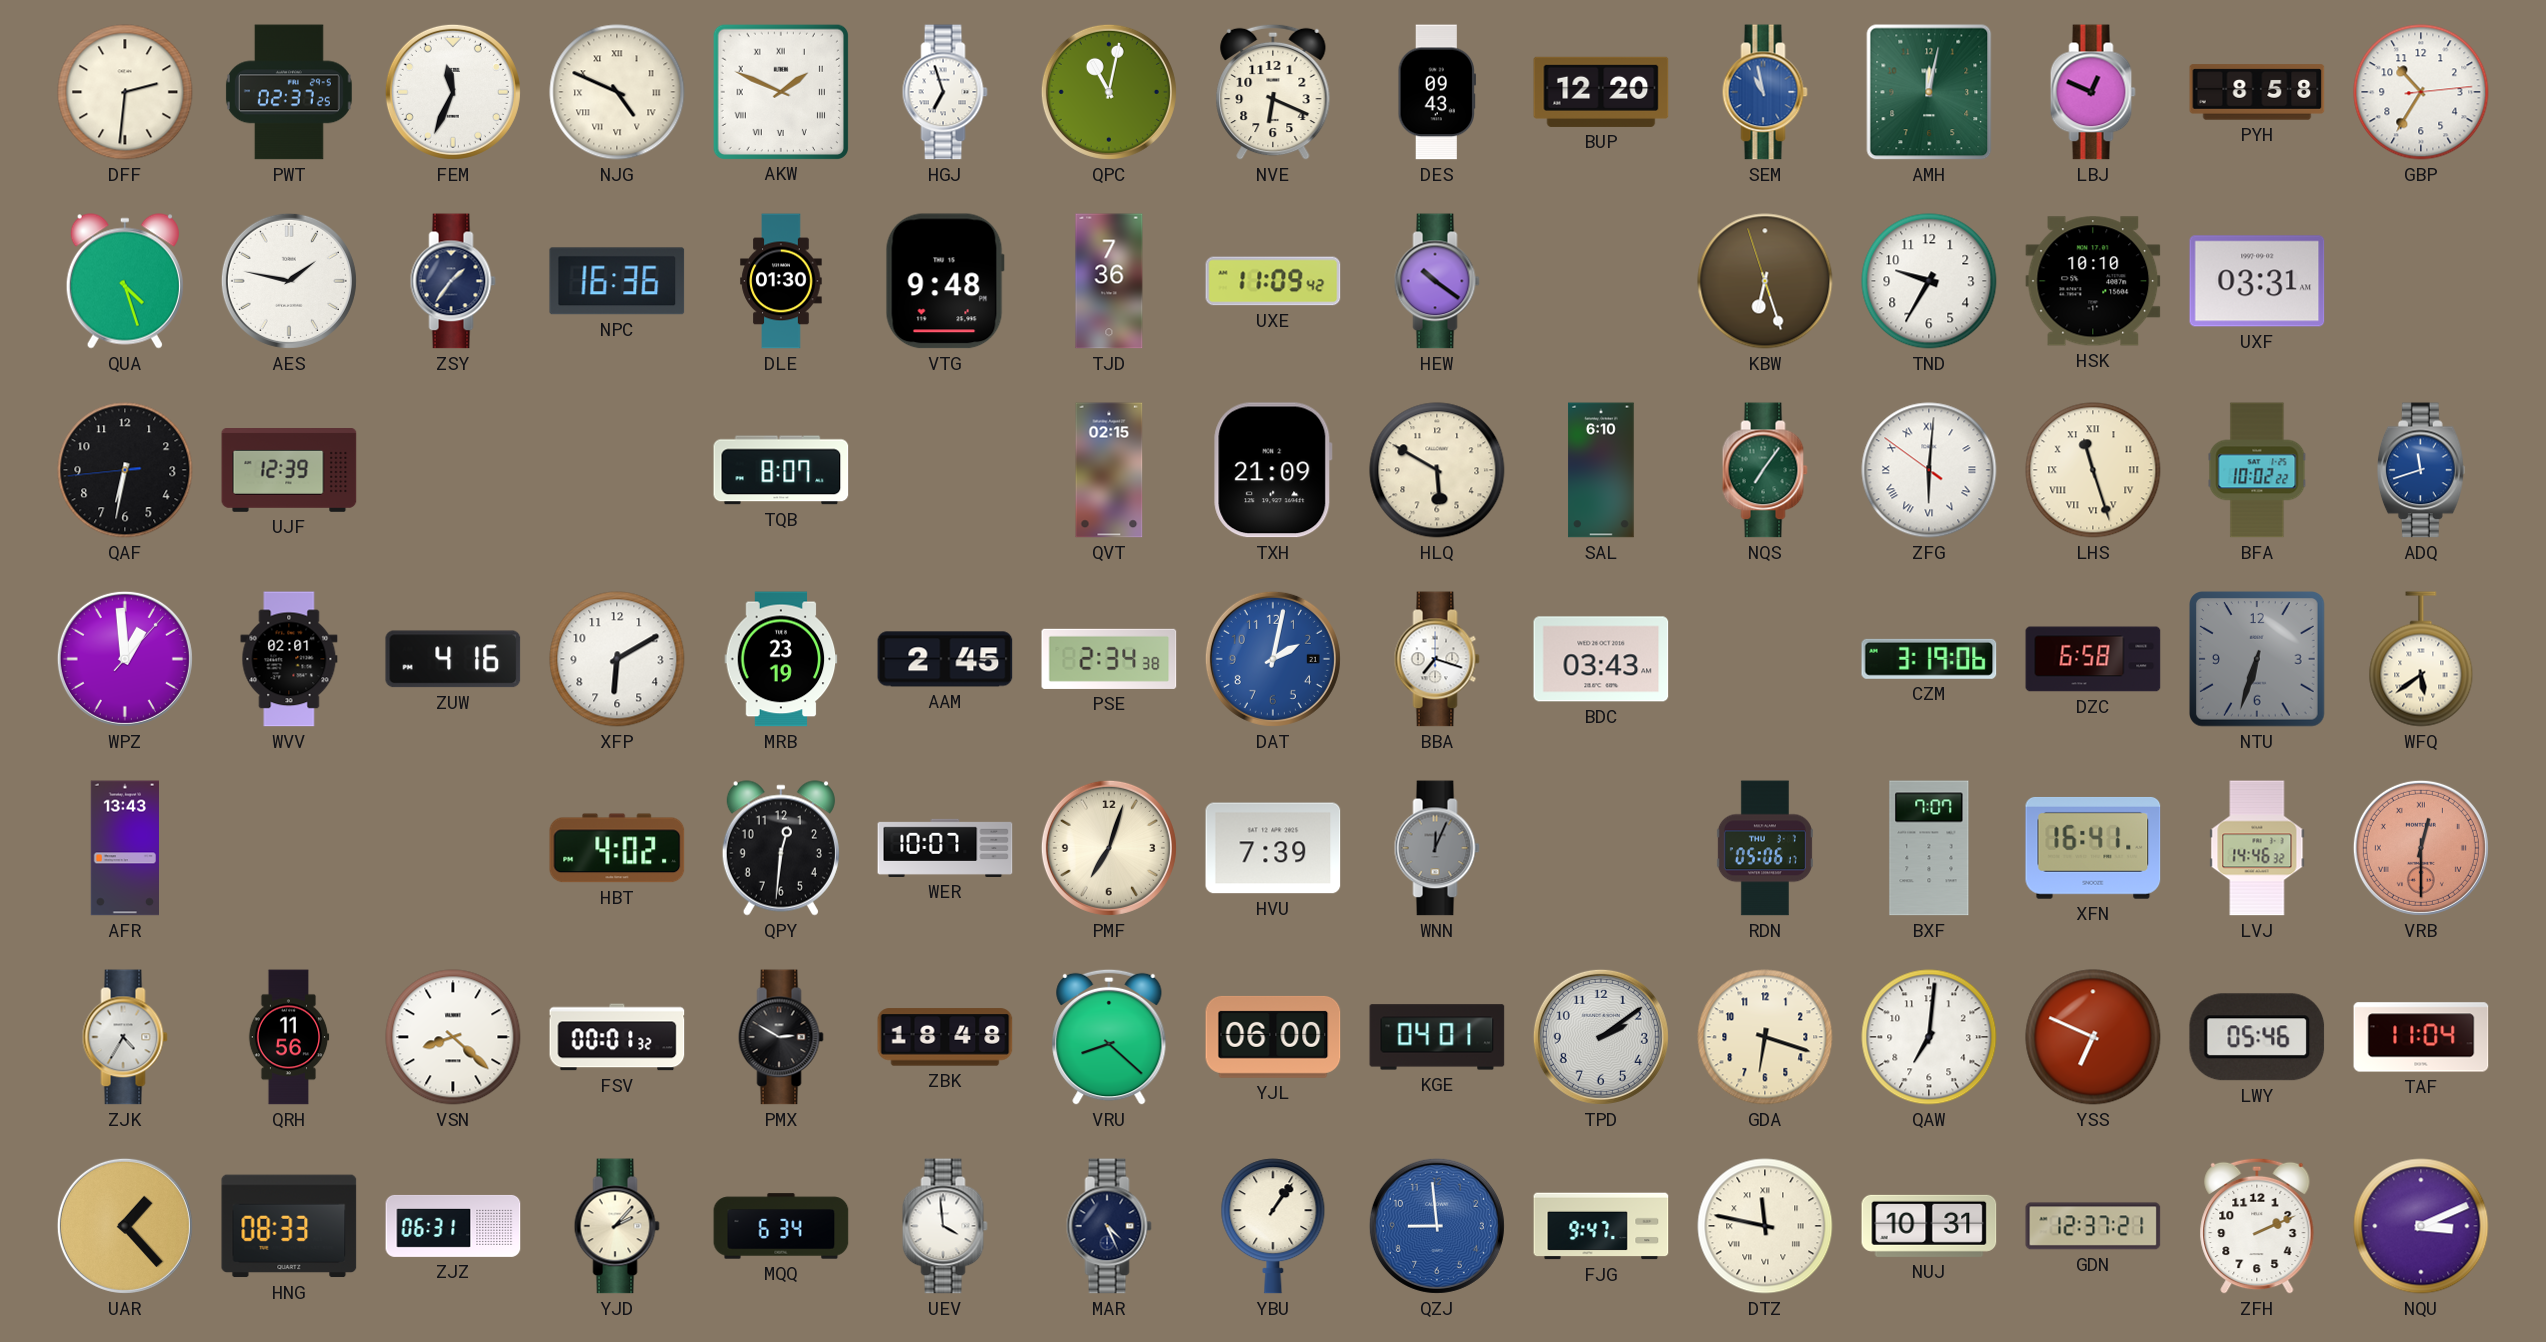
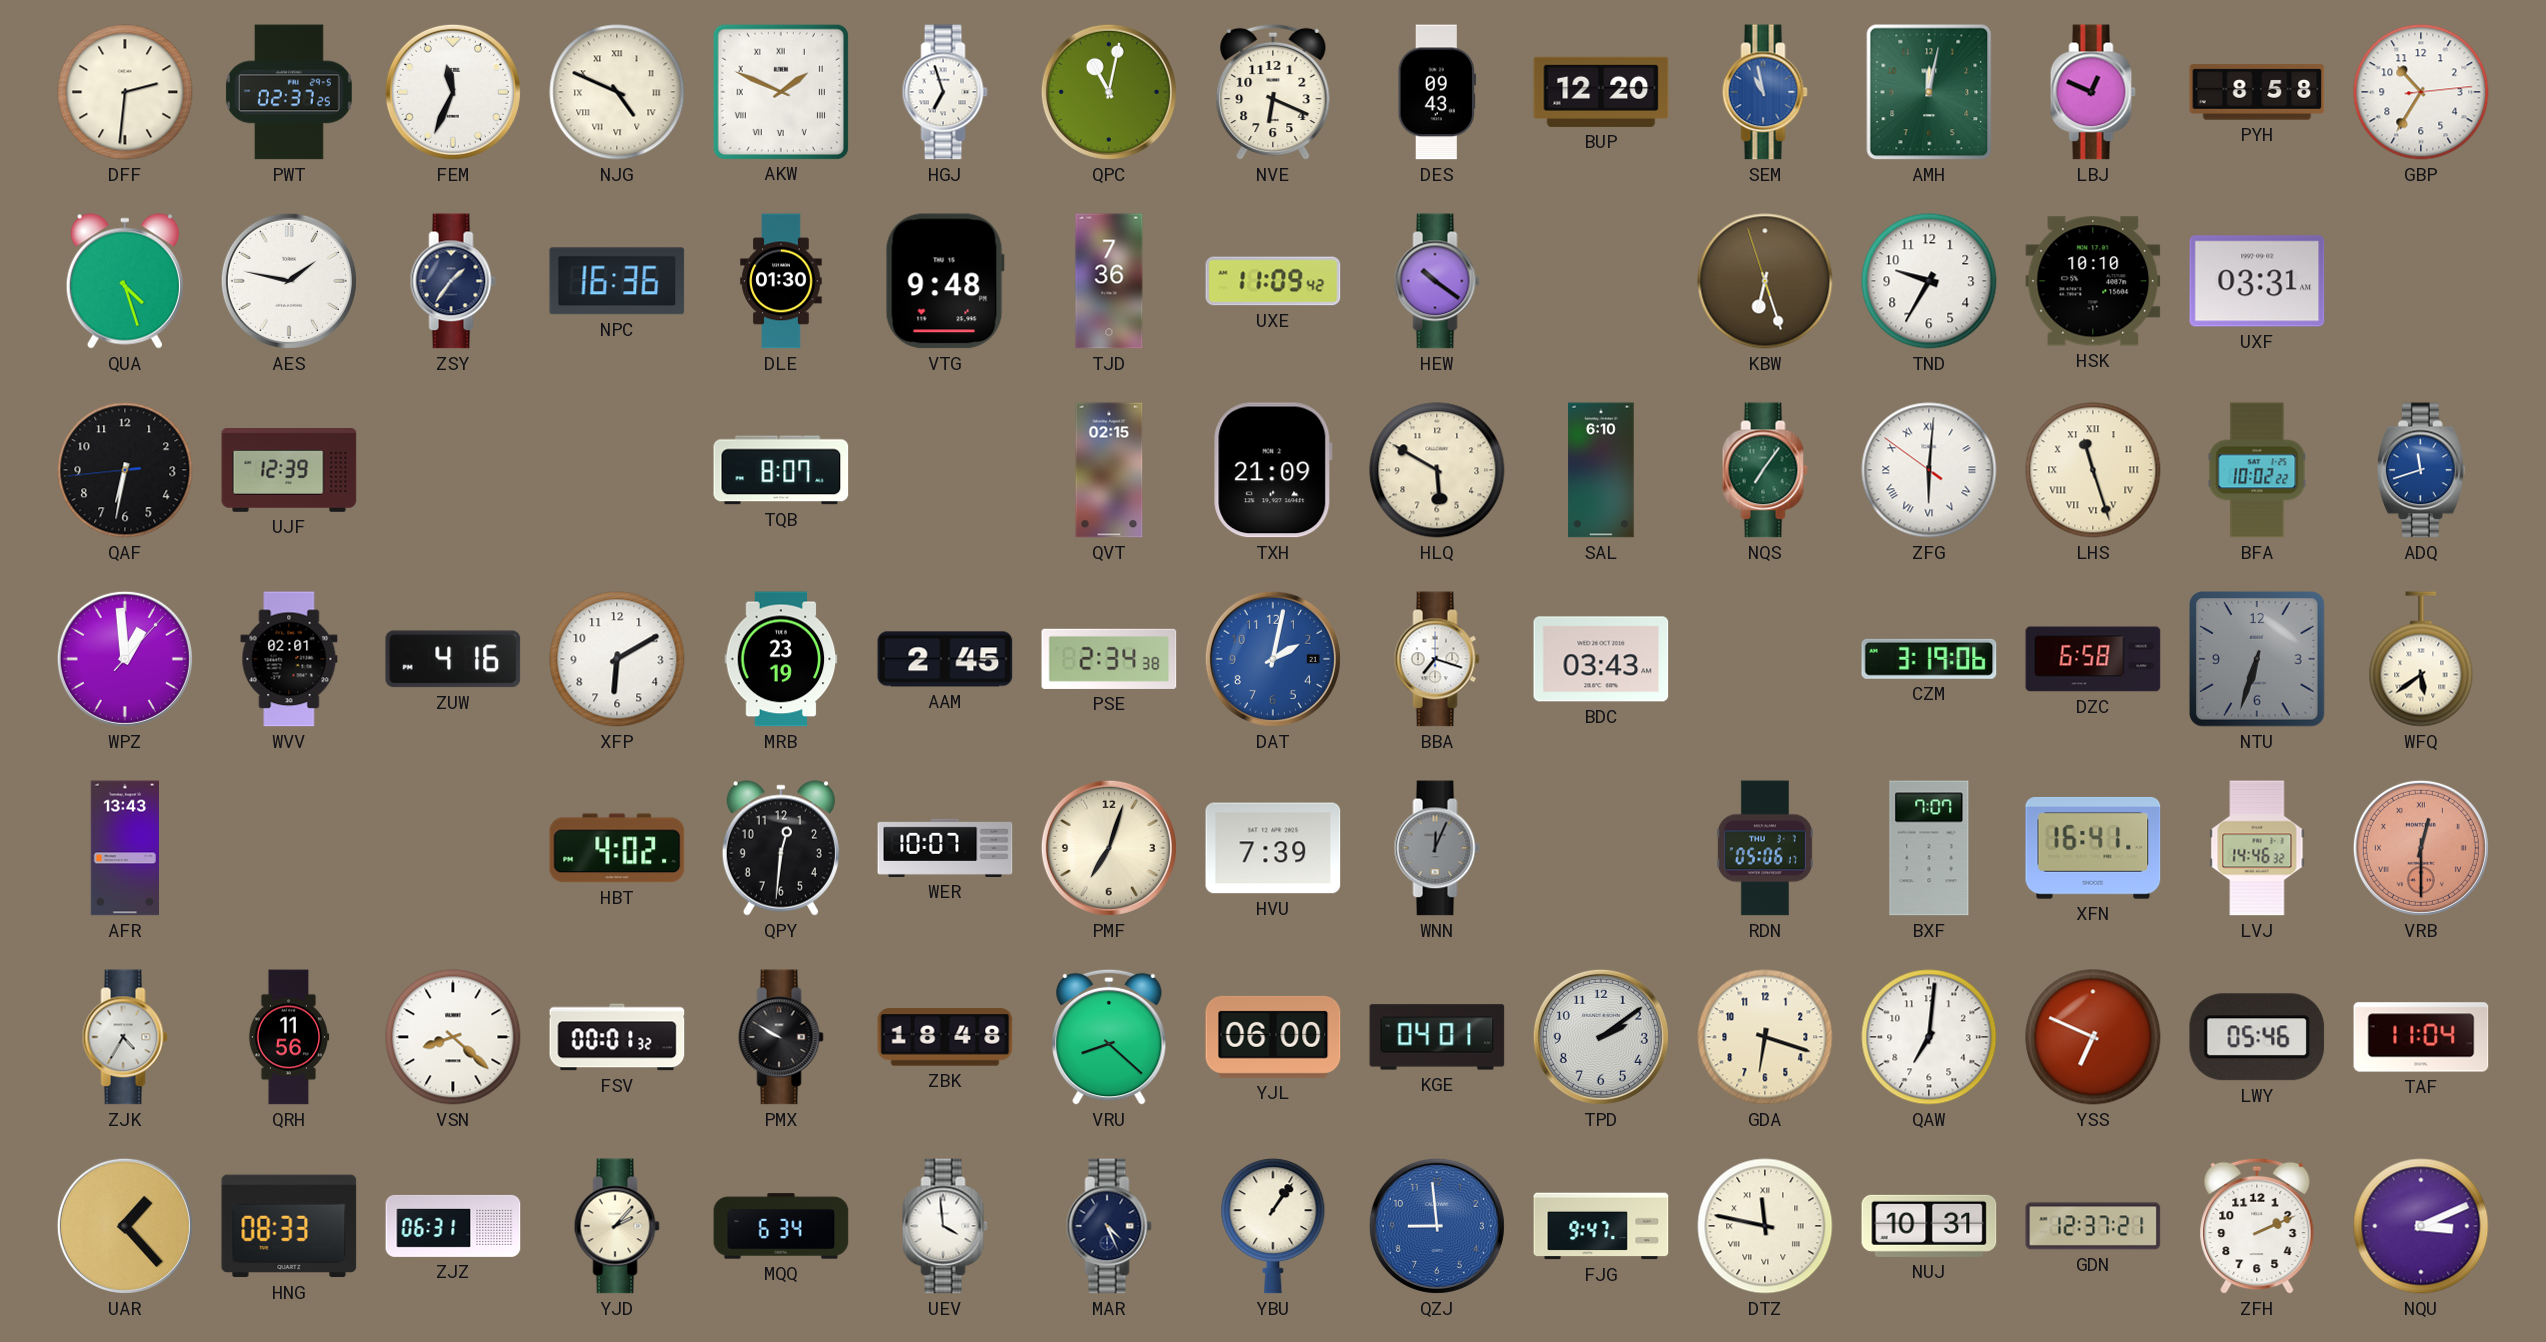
PMX: 2:50 -> 9:50 (781, 1037)
